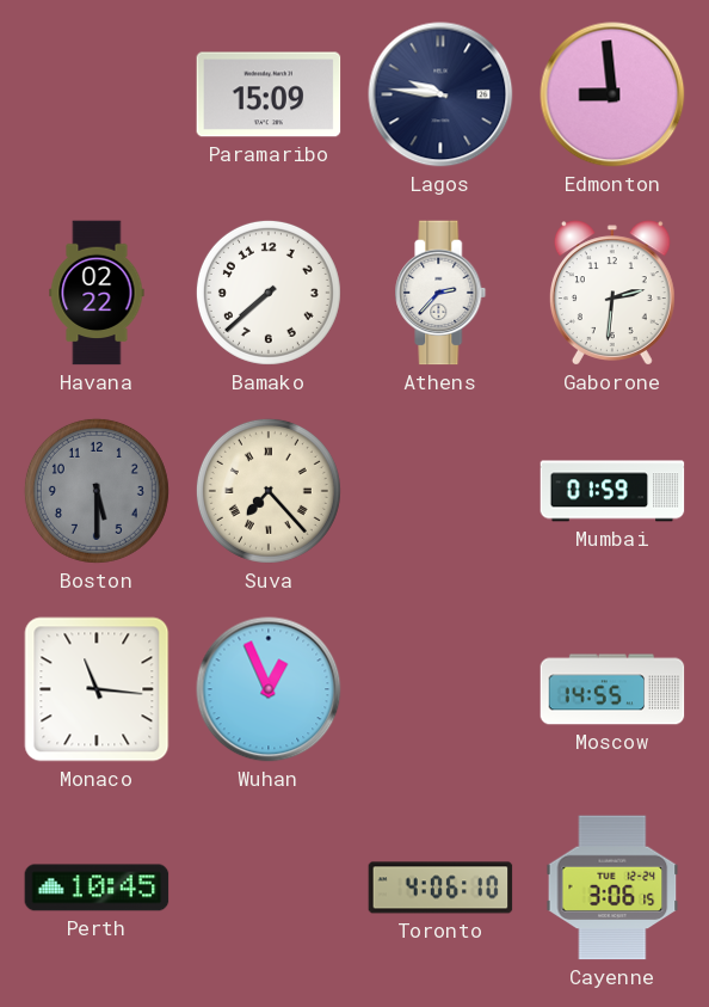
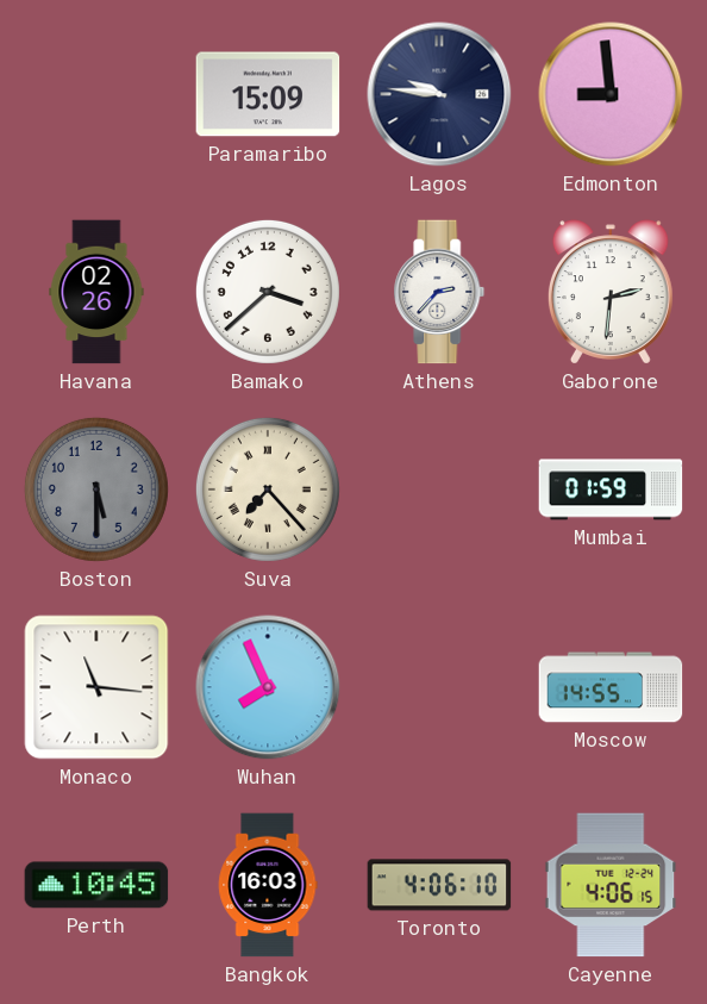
Havana: 02:22 -> 02:26 (96, 292)
Bamako: 7:38 -> 3:38 (268, 292)
Wuhan: 12:56 -> 7:56 (268, 687)
Bangkok: none -> 16:03 (268, 885)
Cayenne: 3:06 -> 4:06 (611, 885)
